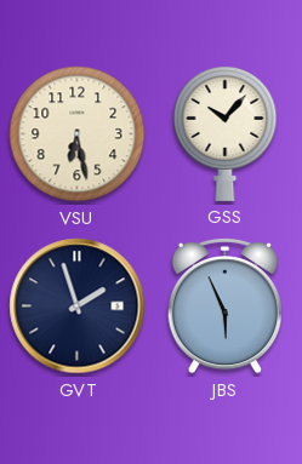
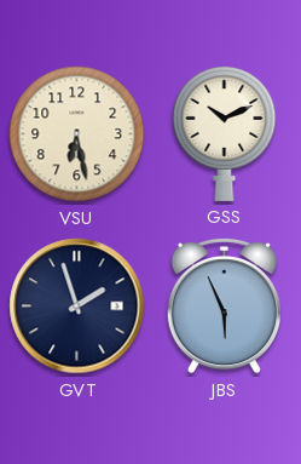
GSS: 10:07 -> 10:11 (225, 133)
